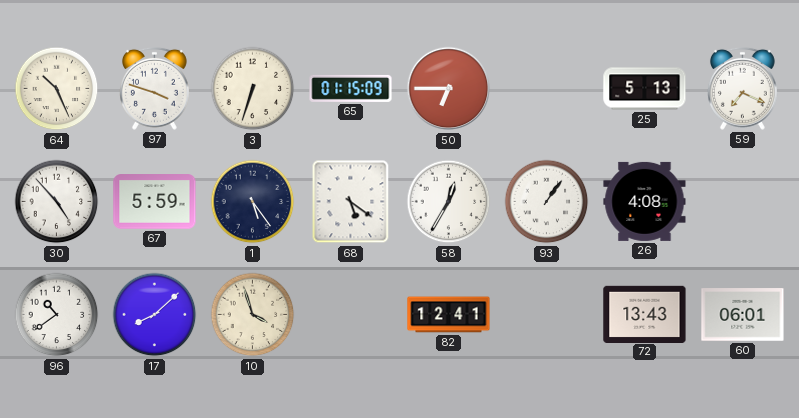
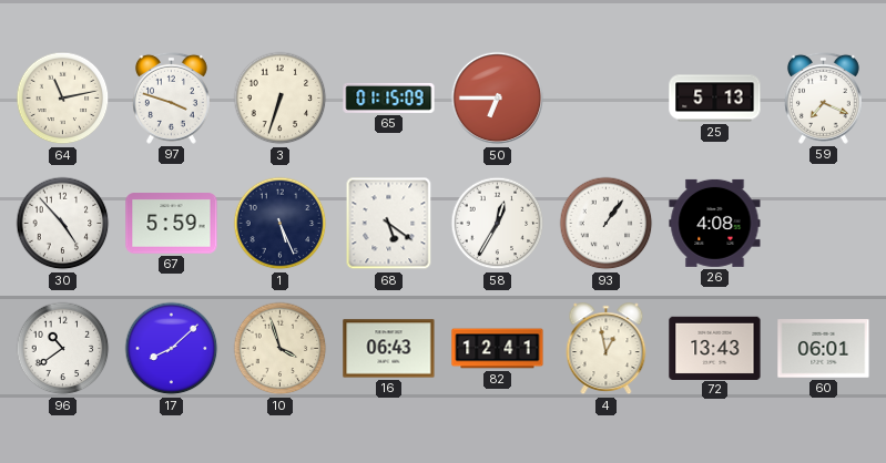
64: 10:26 -> 11:13 (63, 99)
1: 5:24 -> 5:26 (281, 224)
16: none -> 06:43 (389, 349)
4: none -> 12:58 (607, 349)
